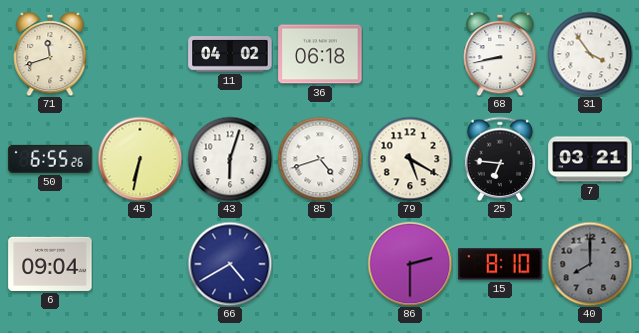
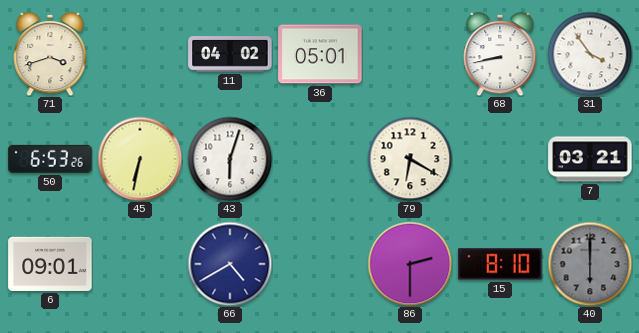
71: 11:42 -> 3:42 (50, 54)
36: 06:18 -> 05:01 (320, 54)
50: 6:55 -> 6:53 (50, 159)
85: 4:42 -> none (320, 159)
79: 5:20 -> 6:20 (410, 159)
25: 6:46 -> none (500, 158)
6: 09:04 -> 09:01 (50, 264)
40: 8:00 -> 6:00 (590, 264)
